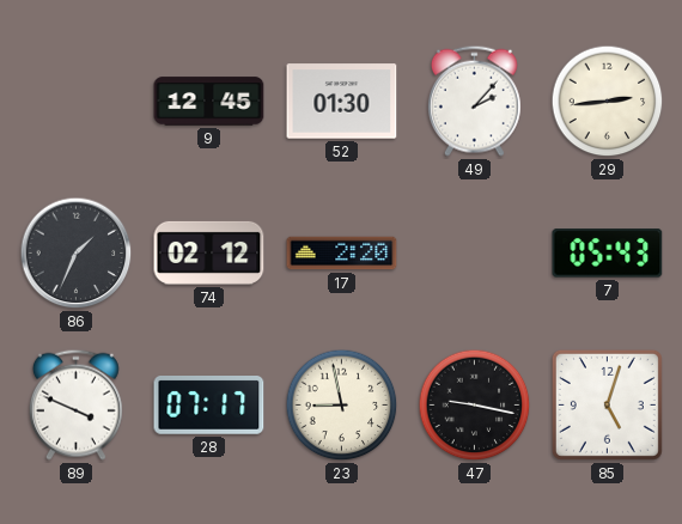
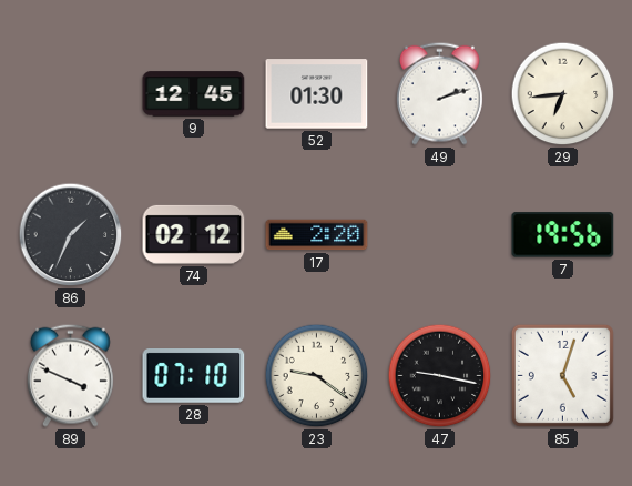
49: 2:07 -> 2:12 (439, 93)
29: 2:44 -> 6:44 (563, 94)
7: 05:43 -> 19:56 (563, 235)
28: 07:17 -> 07:10 (194, 376)
23: 8:58 -> 9:21 (317, 376)
